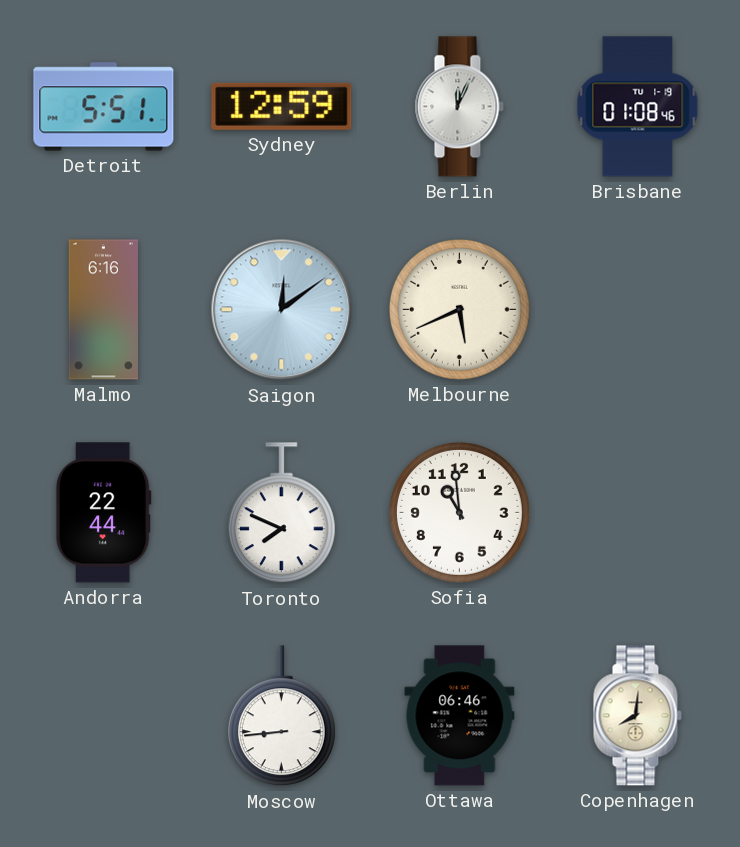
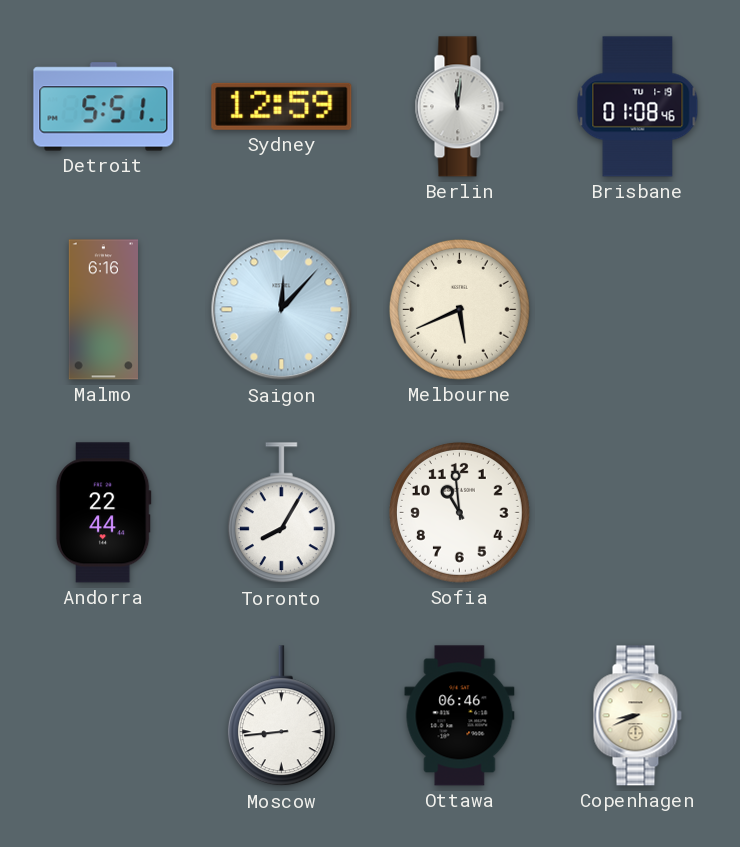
Berlin: 12:04 -> 12:01 (459, 107)
Saigon: 12:09 -> 12:07 (282, 310)
Toronto: 7:49 -> 8:05 (281, 513)
Copenhagen: 8:01 -> 8:41 (637, 716)
